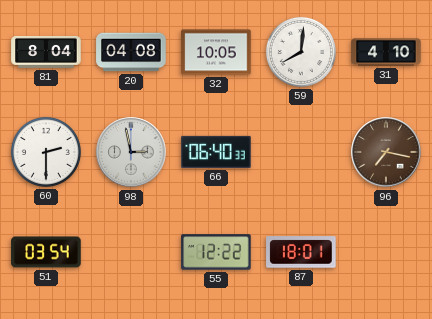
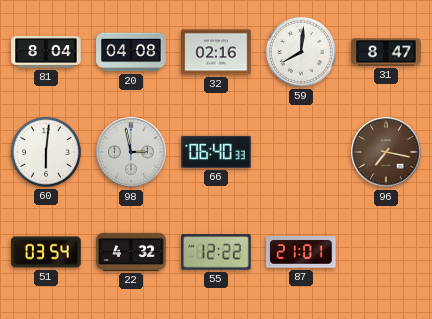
32: 10:05 -> 02:16 (216, 52)
31: 4:10 -> 8:47 (386, 52)
60: 2:30 -> 6:01 (46, 152)
22: none -> 4:32 (131, 252)
87: 18:01 -> 21:01 (301, 252)
